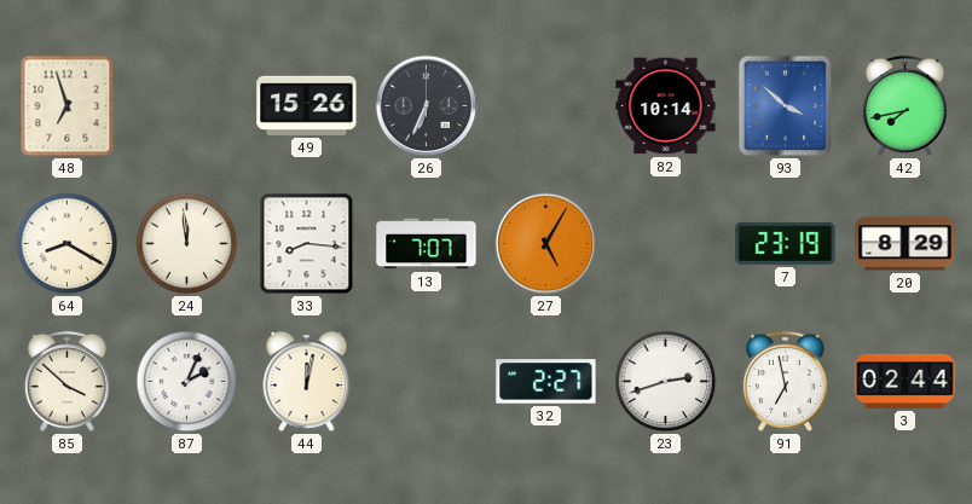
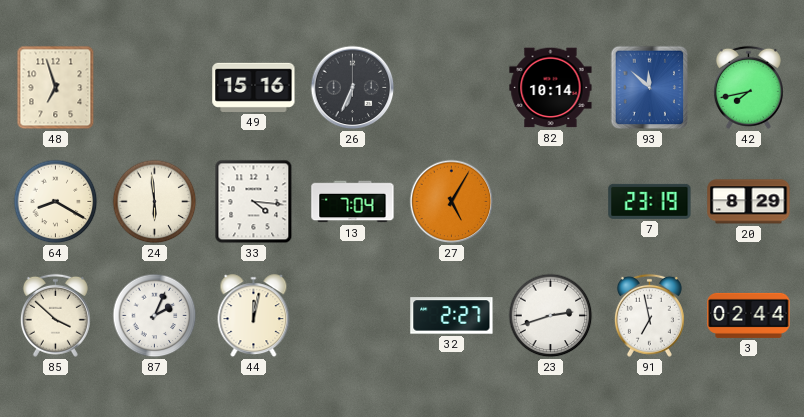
49: 15:26 -> 15:16 (254, 87)
93: 3:52 -> 11:52 (650, 88)
24: 11:59 -> 5:59 (155, 202)
33: 8:16 -> 4:16 (254, 202)
13: 7:07 -> 7:04 (353, 202)
